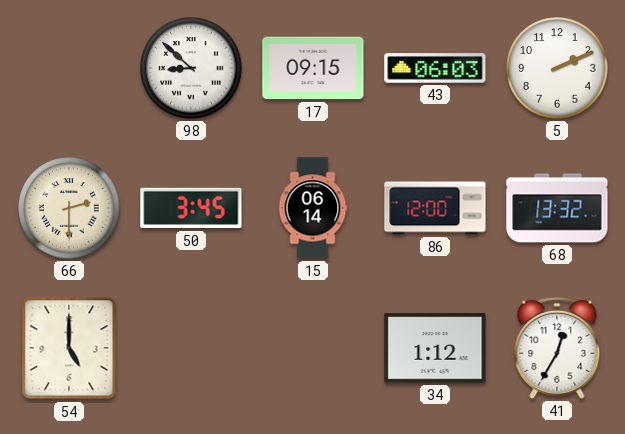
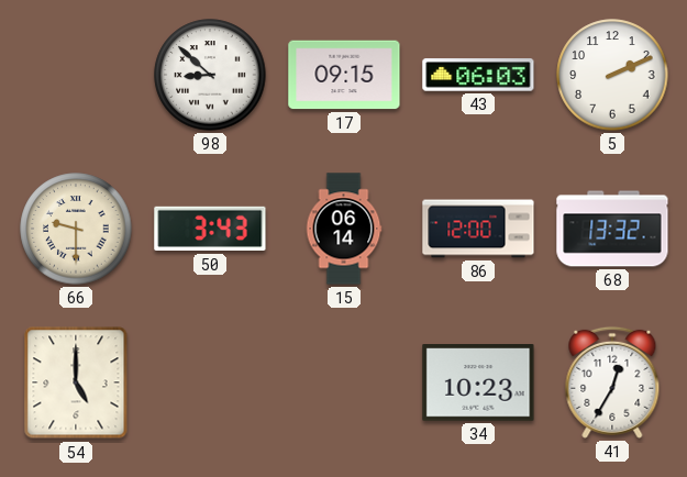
66: 2:30 -> 9:30 (76, 229)
50: 3:45 -> 3:43 (210, 229)
34: 1:12 -> 10:23 (478, 382)
